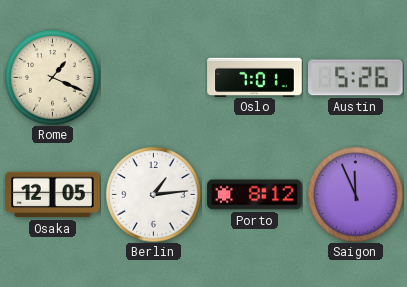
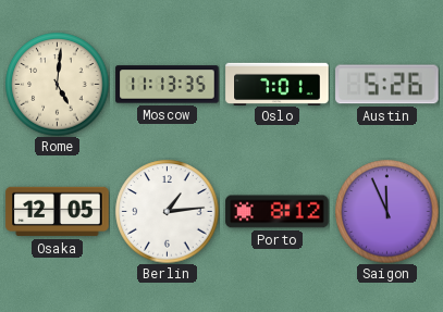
Rome: 1:19 -> 5:01 (57, 84)
Moscow: none -> 11:13 (168, 85)
